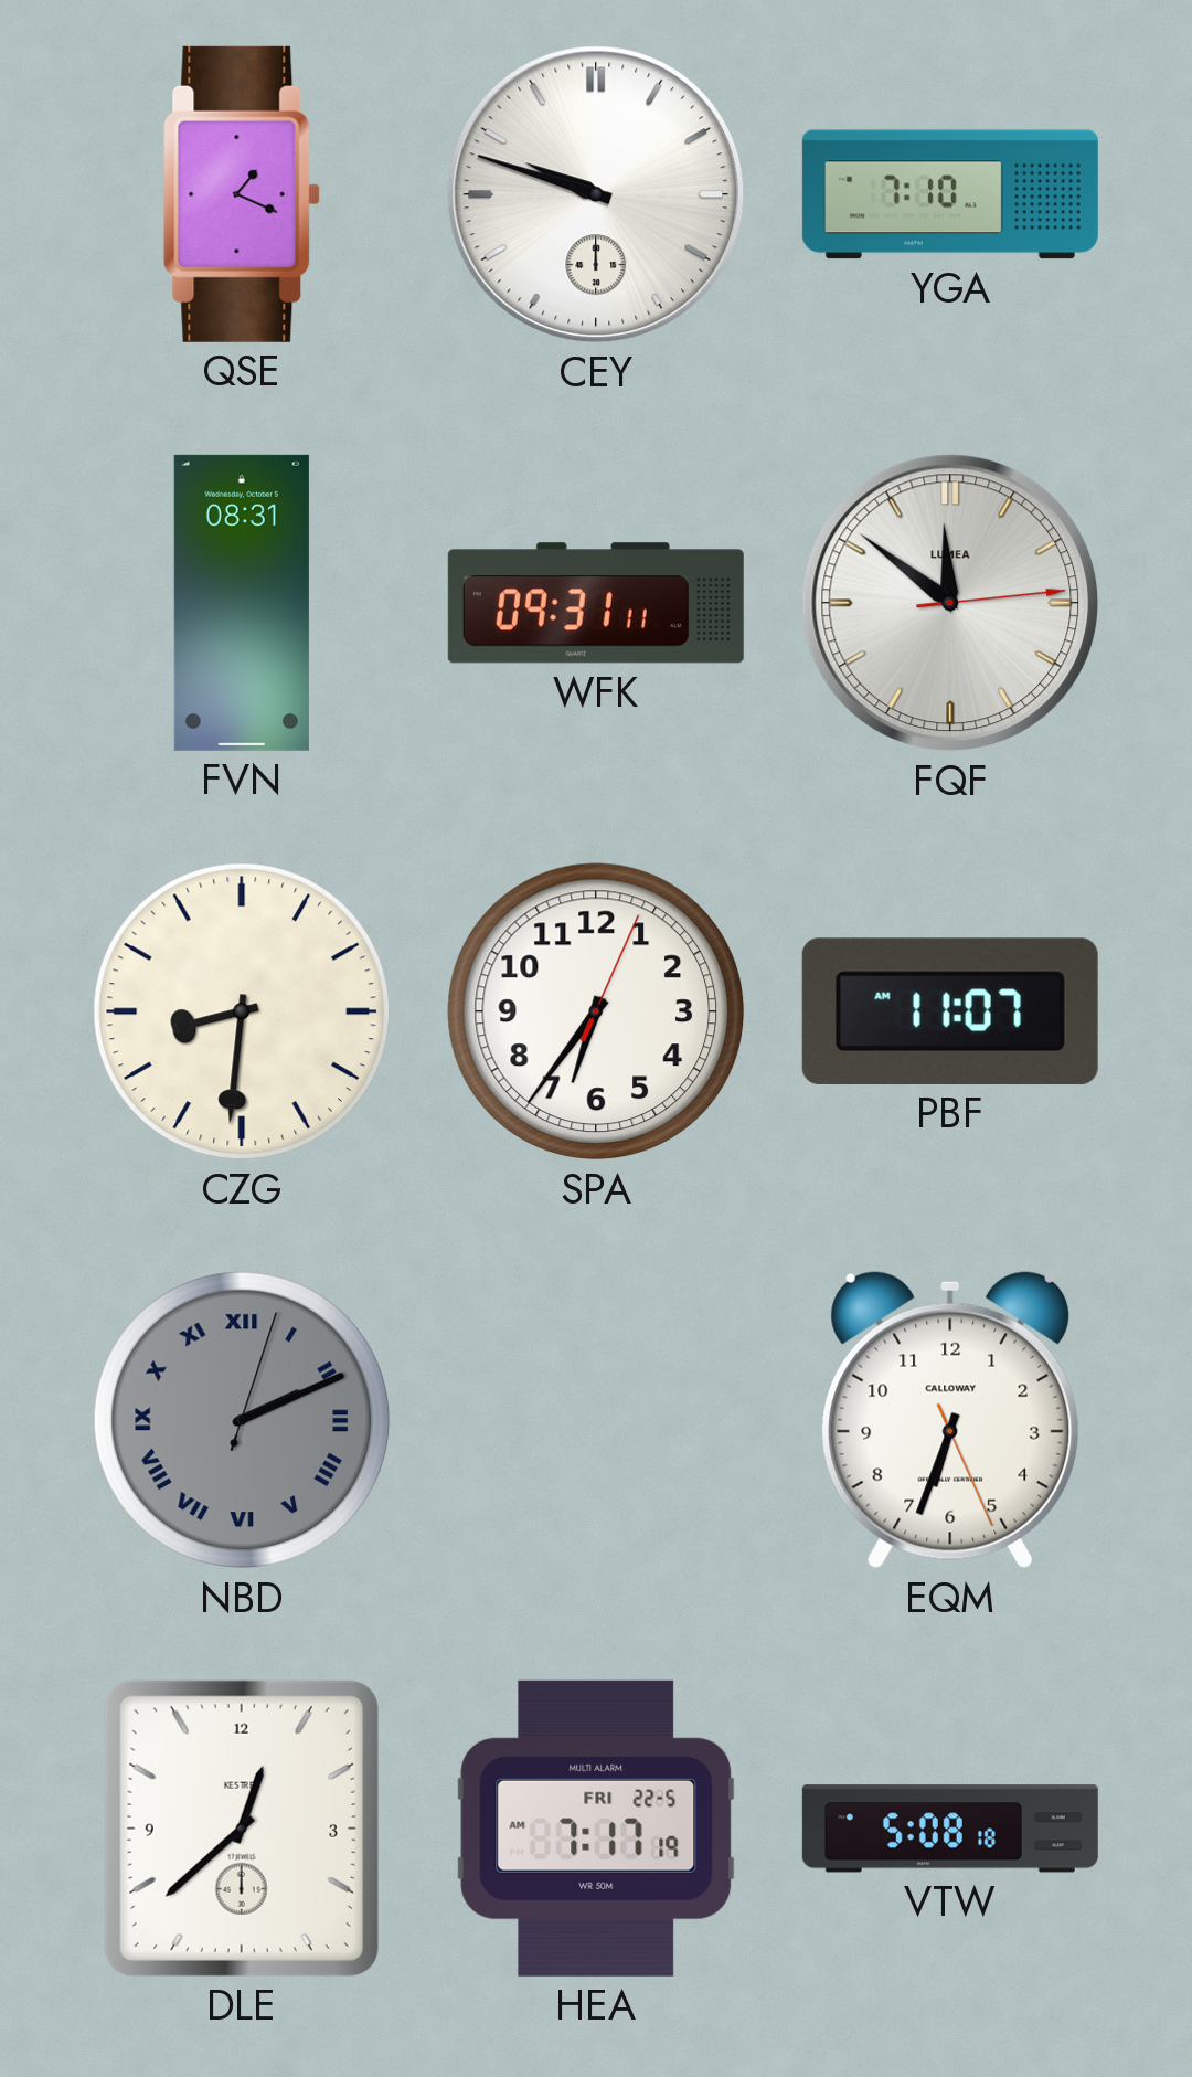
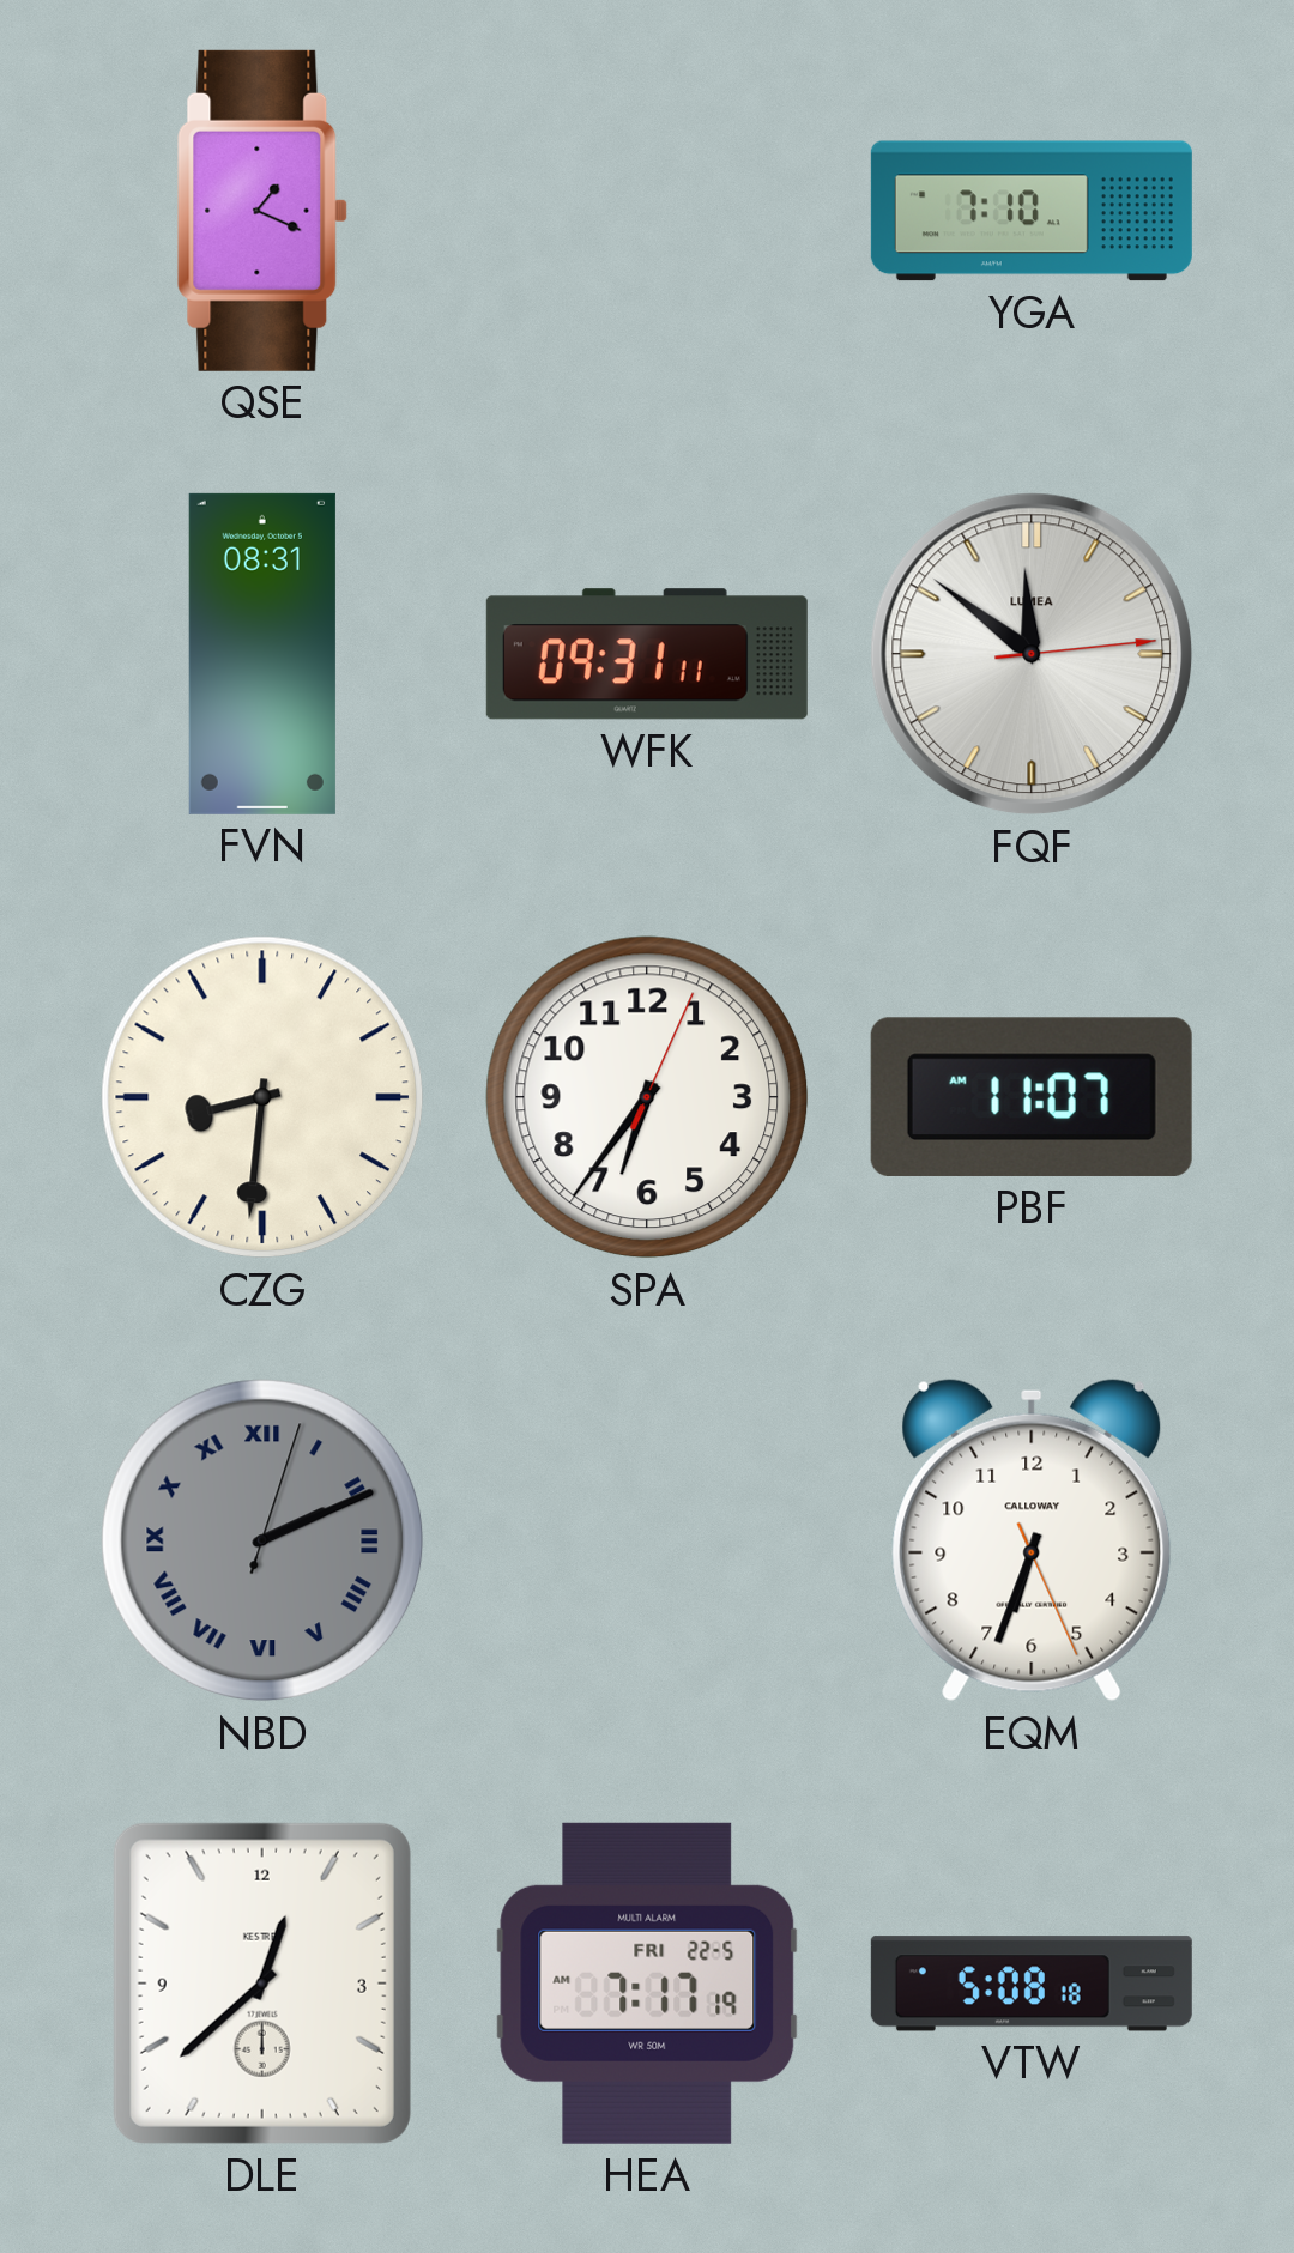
CEY: 9:48 -> none (596, 194)
